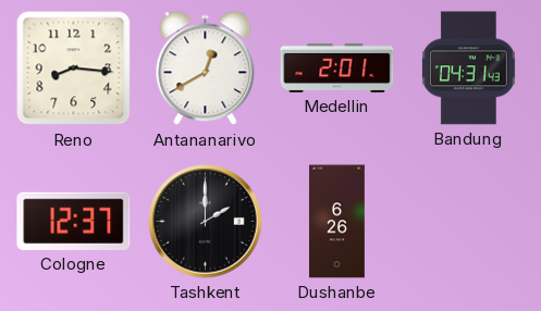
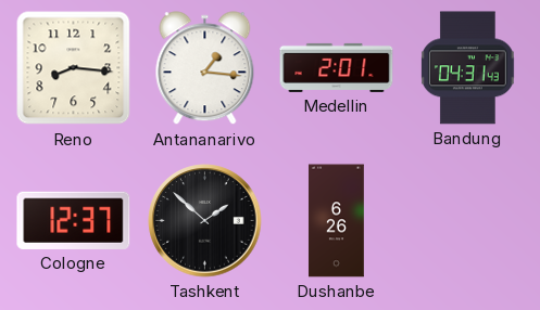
Antananarivo: 12:40 -> 1:16 (205, 68)
Tashkent: 2:00 -> 1:52 (205, 221)
